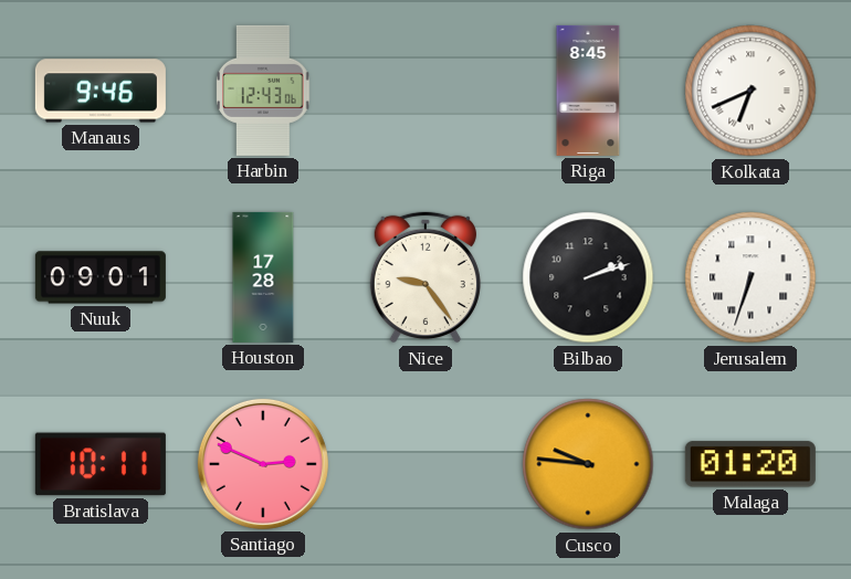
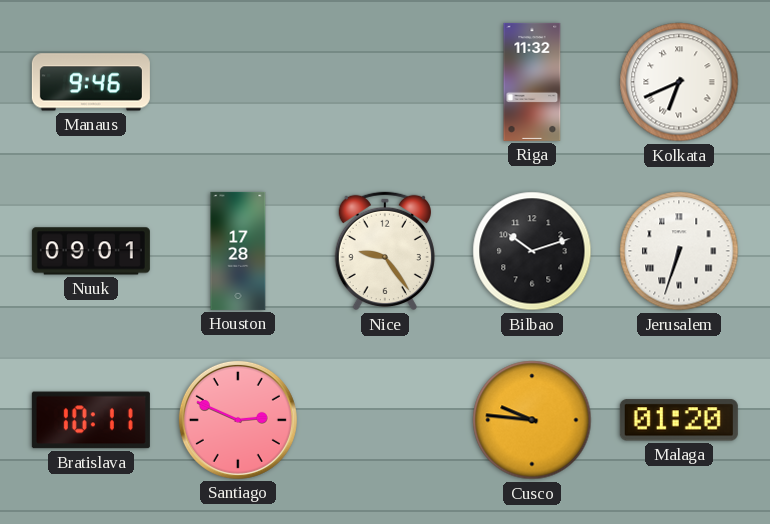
Harbin: 12:43 -> none (263, 91)
Riga: 8:45 -> 11:32 (532, 82)
Bilbao: 2:12 -> 10:12 (532, 251)
